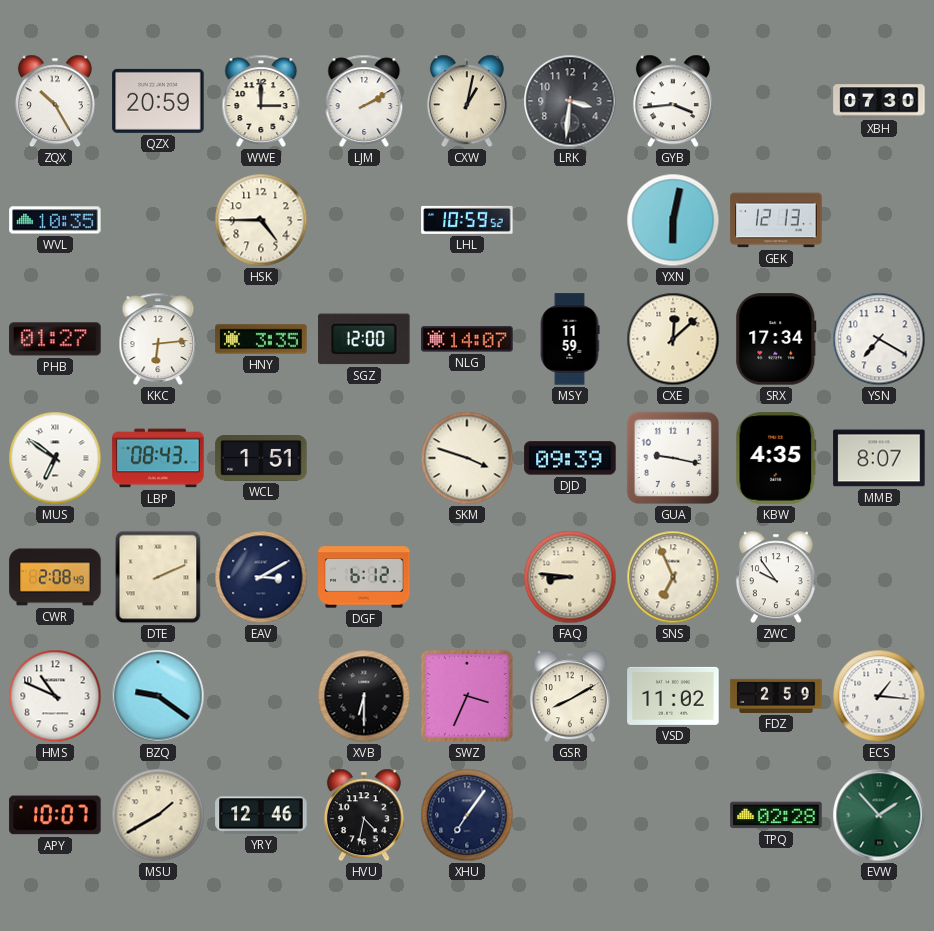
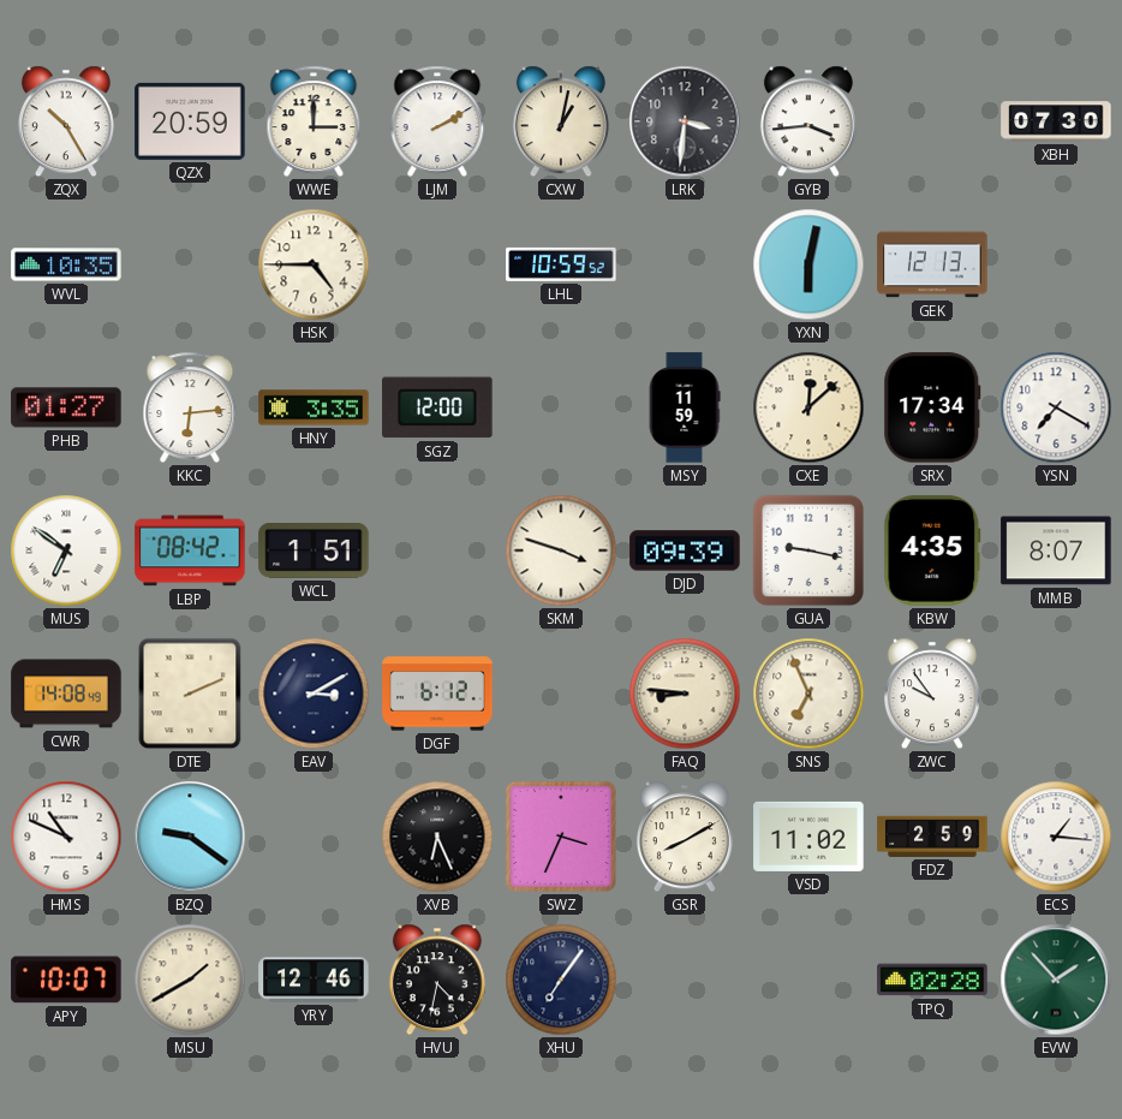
NLG: 14:07 -> none (467, 339)
LBP: 08:43 -> 08:42 (190, 550)
CWR: 2:08 -> 14:08 (66, 694)
XVB: 6:30 -> 6:26 (437, 837)
